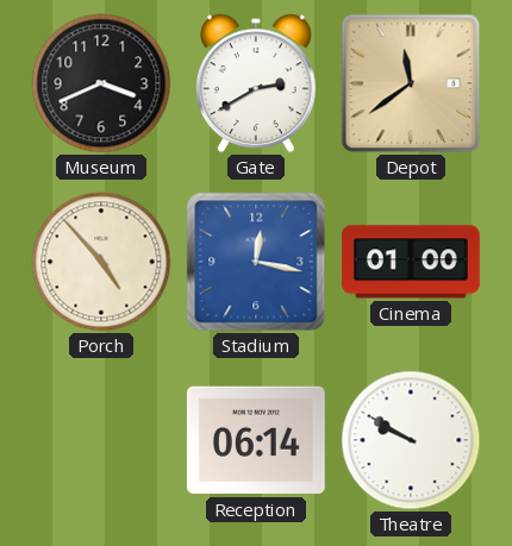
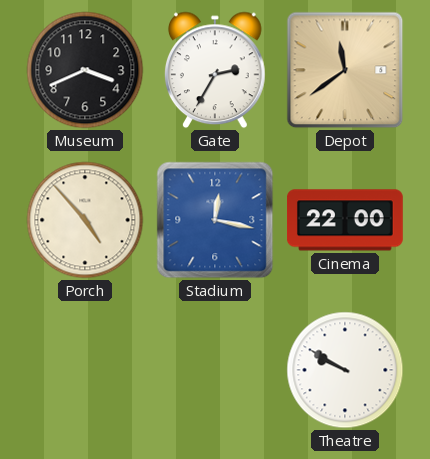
Gate: 2:40 -> 2:35 (215, 70)
Cinema: 01:00 -> 22:00 (346, 220)
Reception: 06:14 -> none (256, 440)
